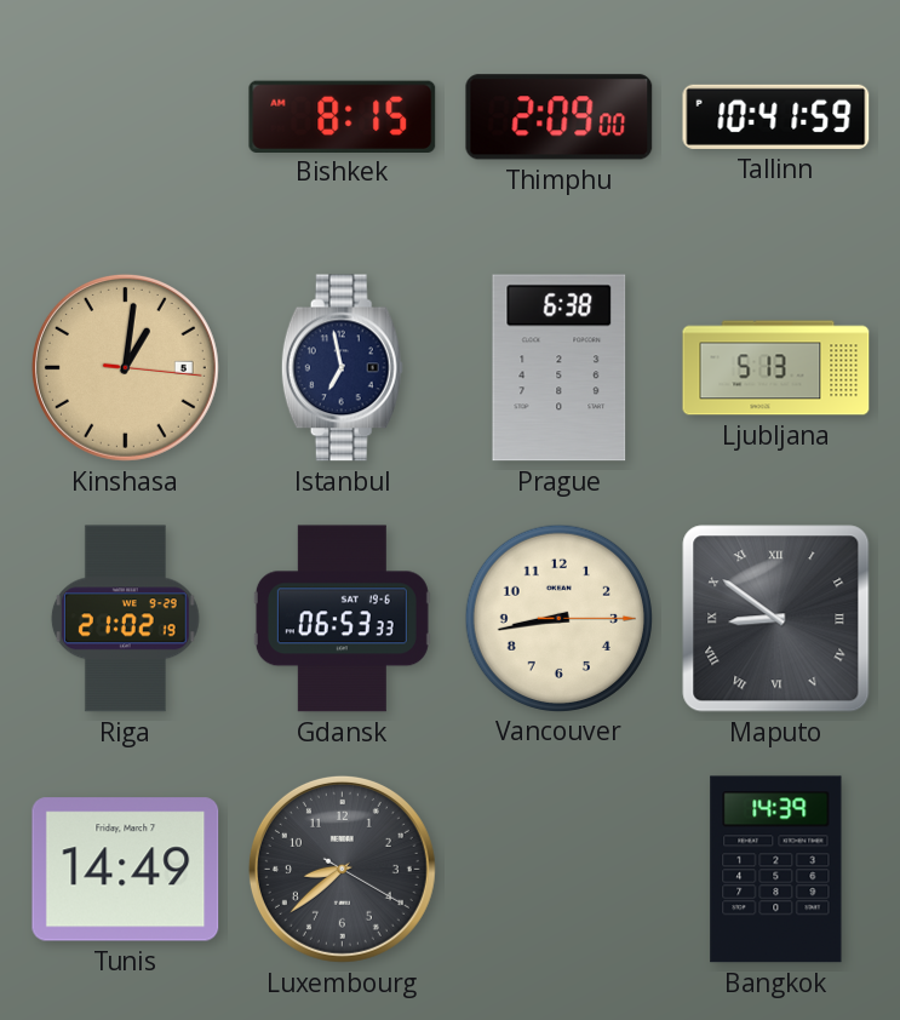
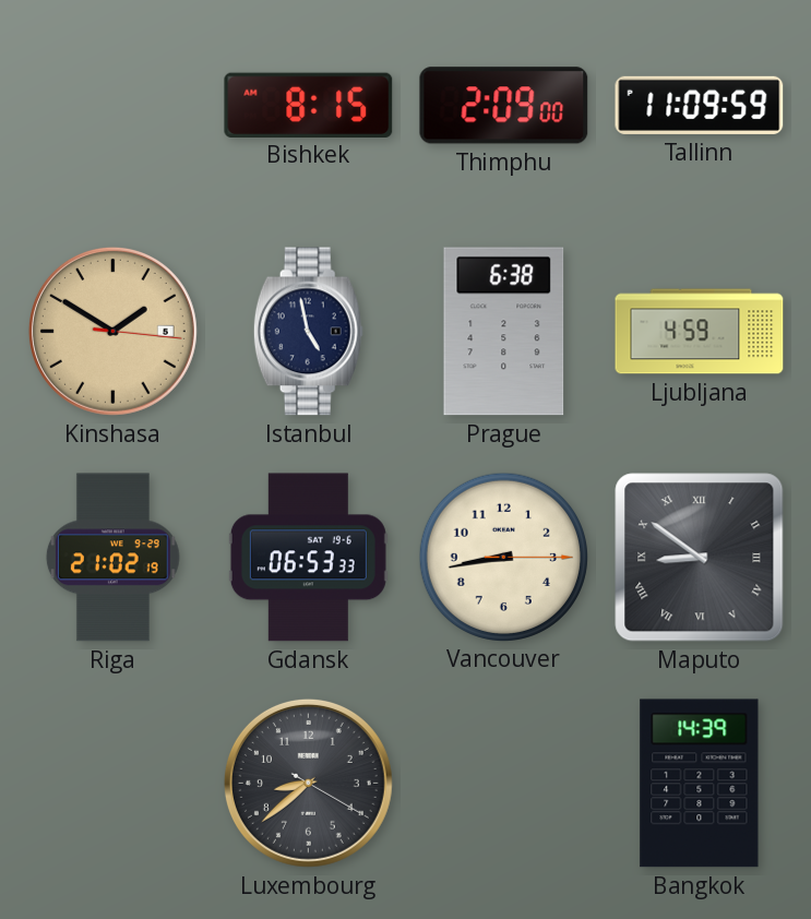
Tallinn: 10:41 -> 11:09 (700, 105)
Kinshasa: 1:01 -> 1:50 (112, 331)
Istanbul: 6:58 -> 4:58 (308, 332)
Ljubljana: 5:13 -> 4:59 (700, 332)
Tunis: 14:49 -> none (126, 870)
